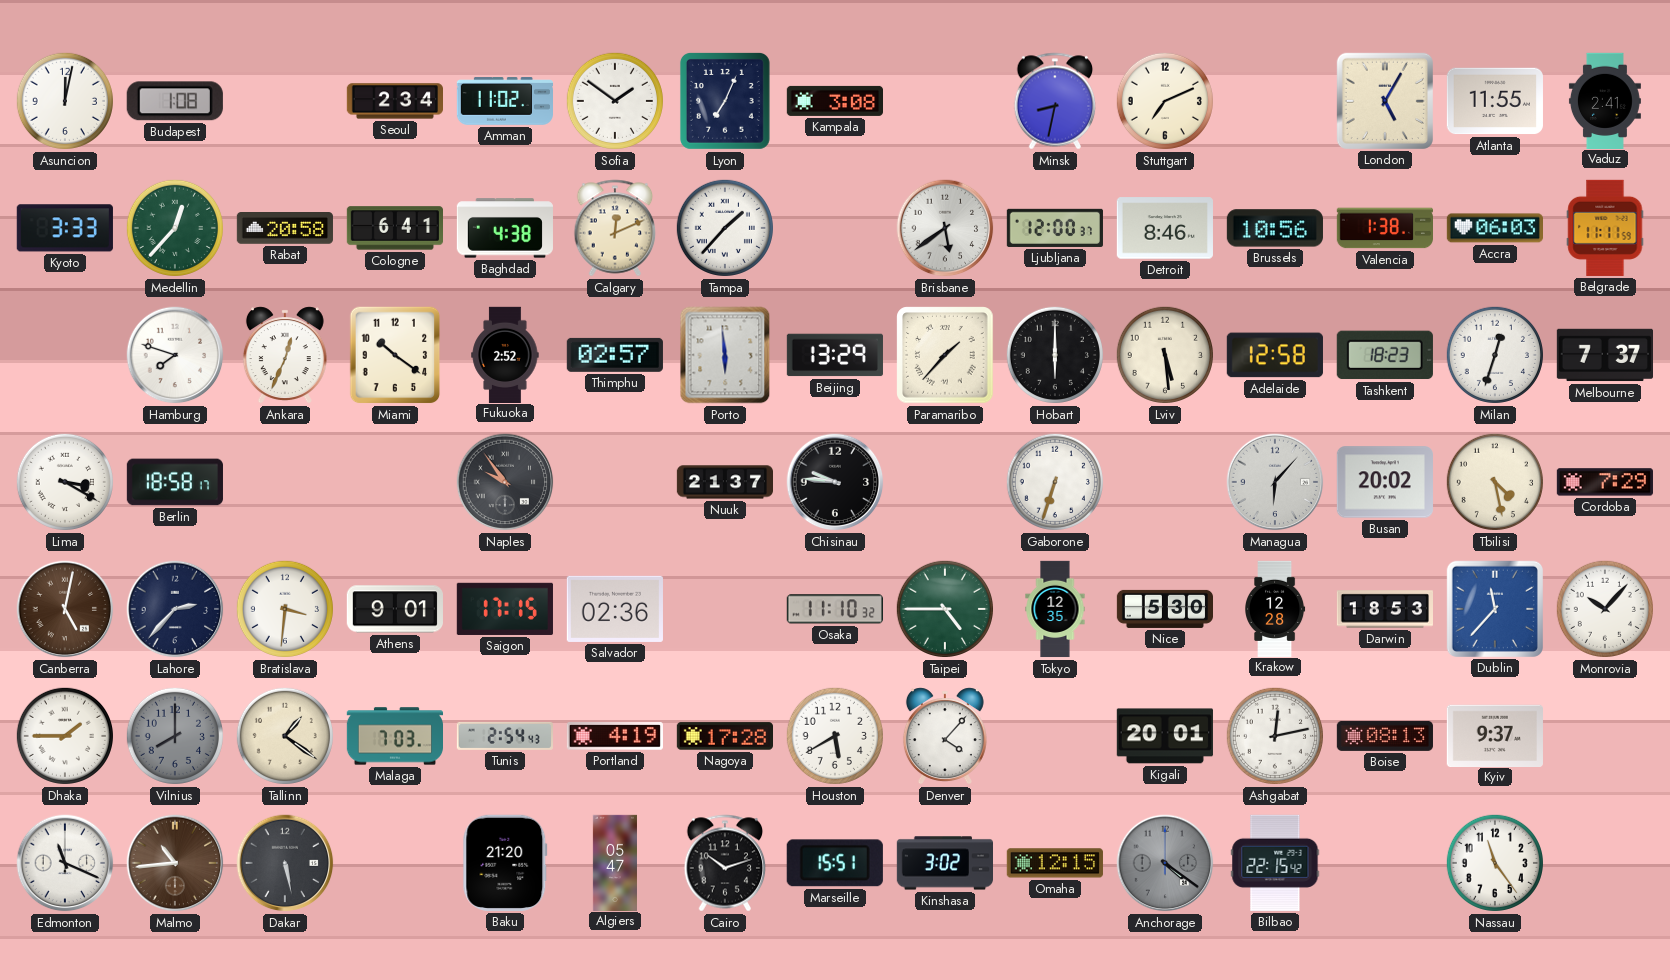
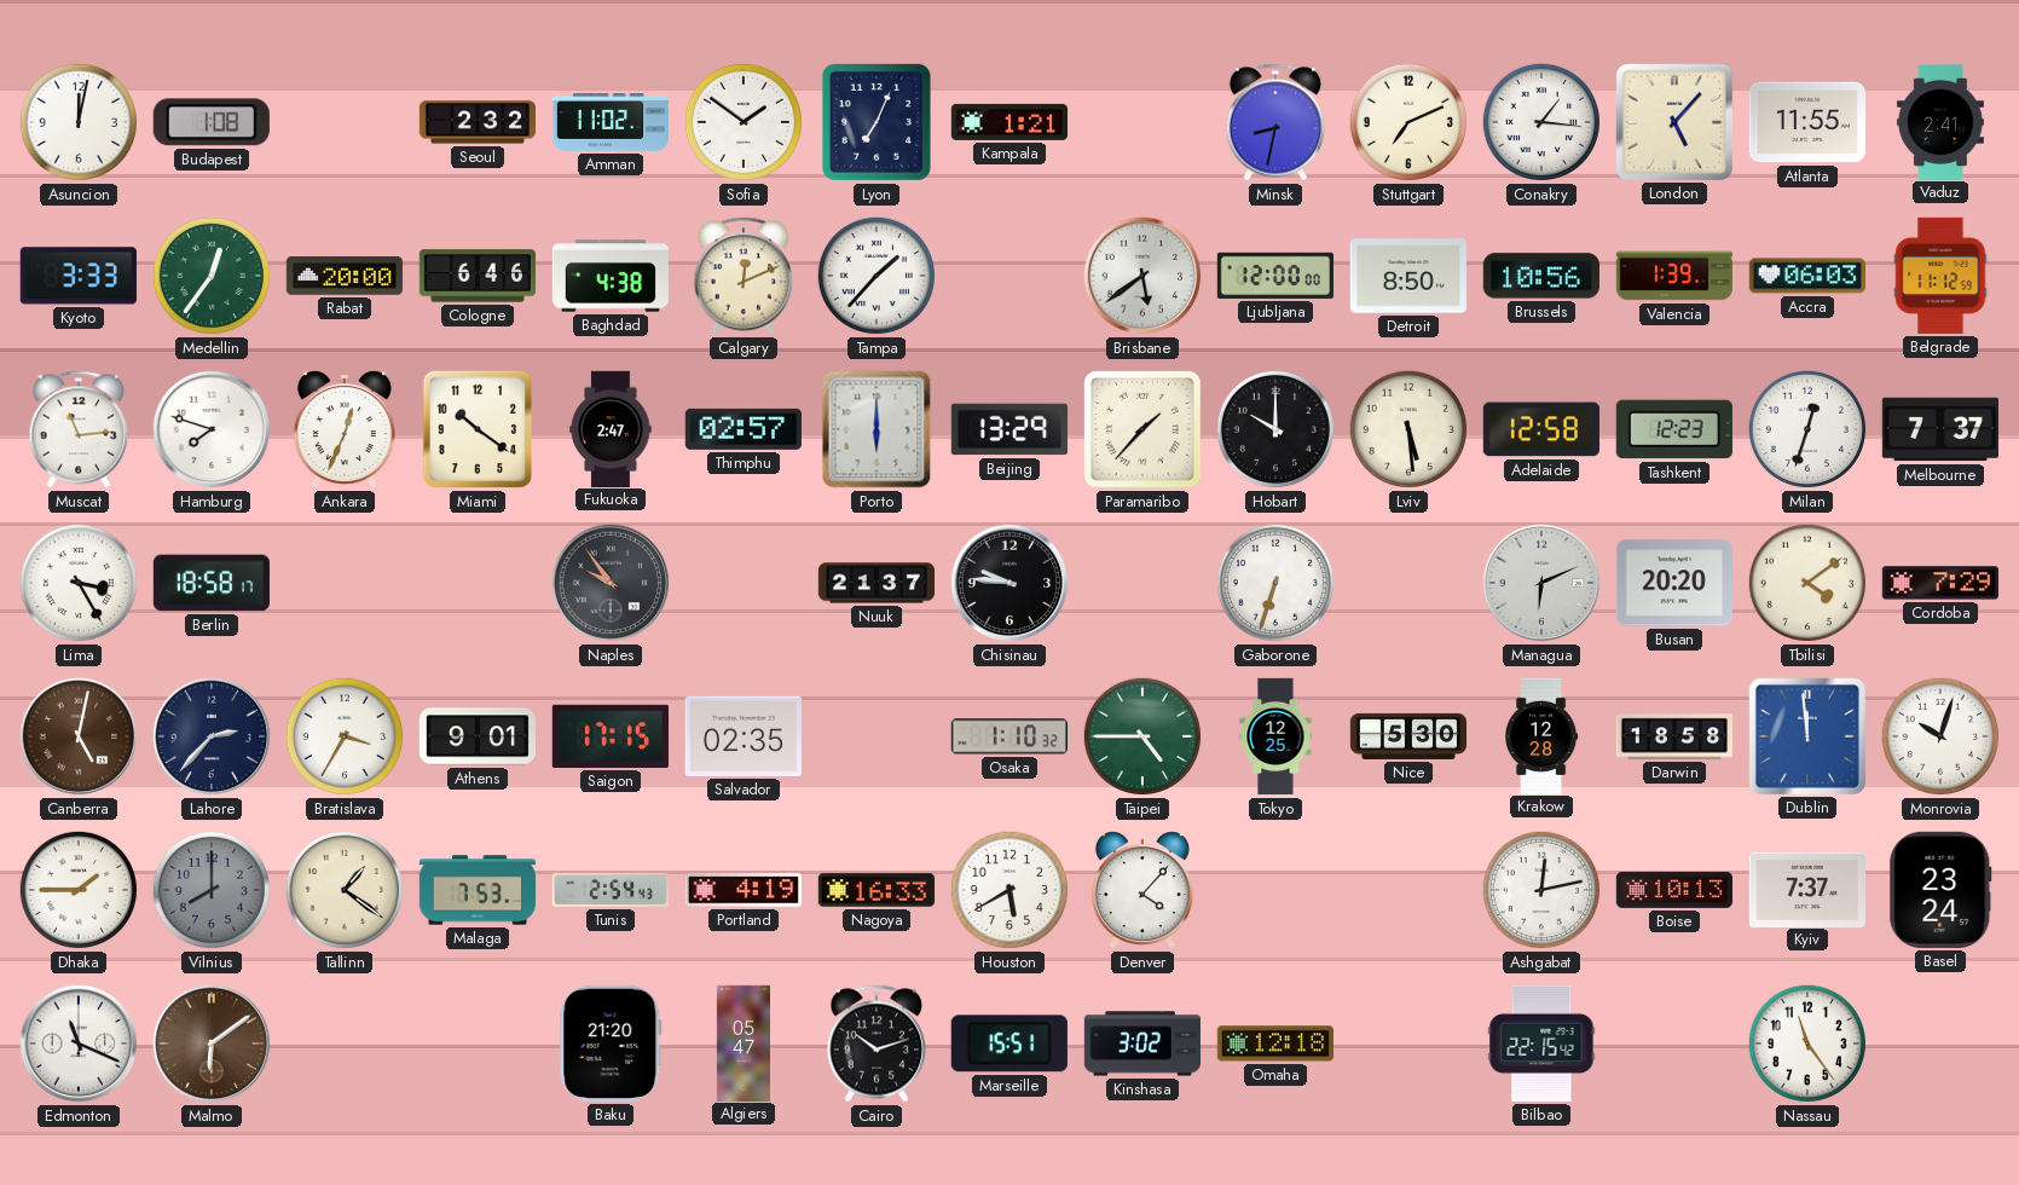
Seoul: 2:34 -> 2:32 (476, 122)
Kampala: 3:08 -> 1:21 (1008, 122)
Conakry: none -> 1:16 (1541, 122)
London: 5:05 -> 5:07 (1674, 122)
Medellin: 12:37 -> 12:36 (212, 276)
Rabat: 20:58 -> 20:00 (345, 277)
Cologne: 6:41 -> 6:46 (476, 276)
Ljubljana: 12:00:37 -> 12:00:00 (1275, 276)
Detroit: 8:46 -> 8:50 (1408, 276)
Valencia: 1:38 -> 1:39 (1673, 276)
Belgrade: 11:11 -> 11:12 (1940, 276)
Muscat: none -> 11:14 (79, 429)
Fukuoka: 2:52 -> 2:47 (611, 428)
Porto: 5:59 -> 6:00 (877, 429)
Hobart: 6:00 -> 10:00 (1275, 429)
Tashkent: 18:23 -> 12:23 (1674, 429)
Lima: 3:20 -> 3:25 (79, 583)
Managua: 6:07 -> 6:11 (1541, 583)
Busan: 20:02 -> 20:20 (1674, 583)
Tbilisi: 4:28 -> 4:09 (1807, 583)
Bratislava: 3:31 -> 3:35 (345, 736)
Salvador: 02:36 -> 02:35 (744, 736)
Osaka: 11:10 -> 1:10 (1010, 736)
Tokyo: 12:35 -> 12:25 (1275, 736)
Darwin: 18:53 -> 18:58 (1673, 736)
Dublin: 11:37 -> 11:59 (1807, 736)
Monrovia: 10:07 -> 10:03 (1940, 736)
Malaga: 7:03 -> 7:53 (476, 890)
Nagoya: 17:28 -> 16:33 (875, 890)
Kigali: 20:01 -> none (1165, 736)
Boise: 08:13 -> 10:13 (1674, 890)
Kyiv: 9:37 -> 7:37 (1807, 889)
Basel: none -> 23:24 (1940, 890)
Malmo: 10:44 -> 6:09 (212, 1044)
Dakar: 5:28 -> none (285, 863)
Omaha: 12:15 -> 12:18 (1275, 1044)
Anchorage: 4:21 -> none (1165, 863)
